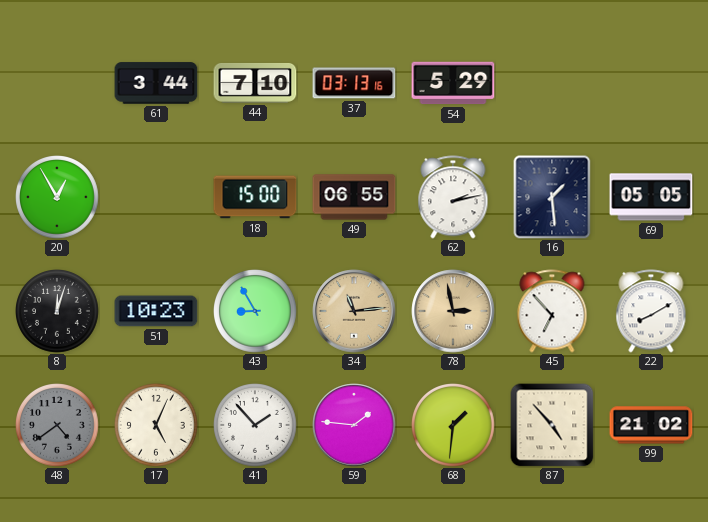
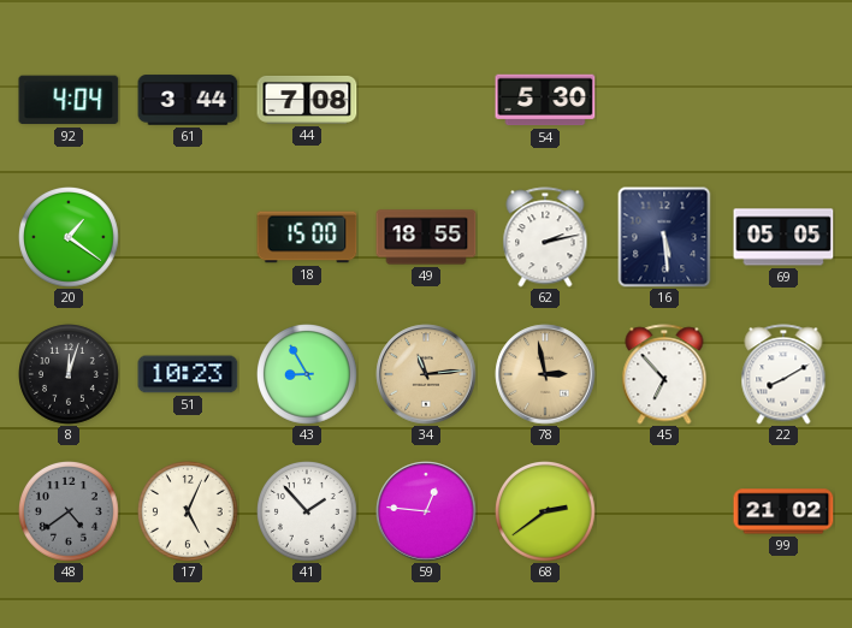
92: none -> 4:04 (69, 100)
44: 7:10 -> 7:08 (307, 100)
37: 03:13 -> none (354, 83)
54: 5:29 -> 5:30 (545, 100)
20: 12:55 -> 1:21 (70, 238)
49: 06:55 -> 18:55 (426, 237)
16: 1:29 -> 5:29 (664, 237)
59: 1:46 -> 12:46 (426, 511)
68: 1:31 -> 2:39 (546, 513)
87: 4:53 -> none (552, 425)
